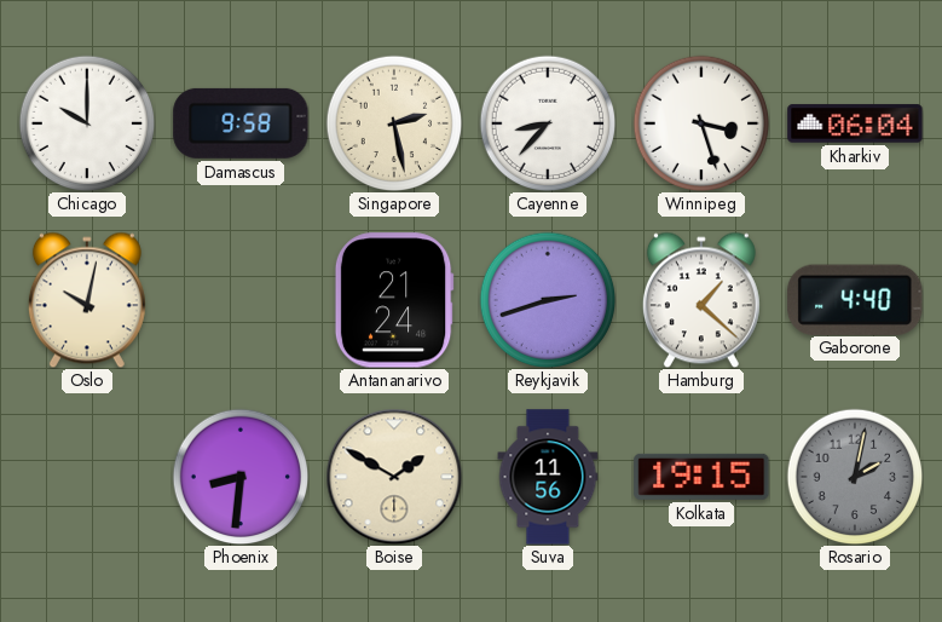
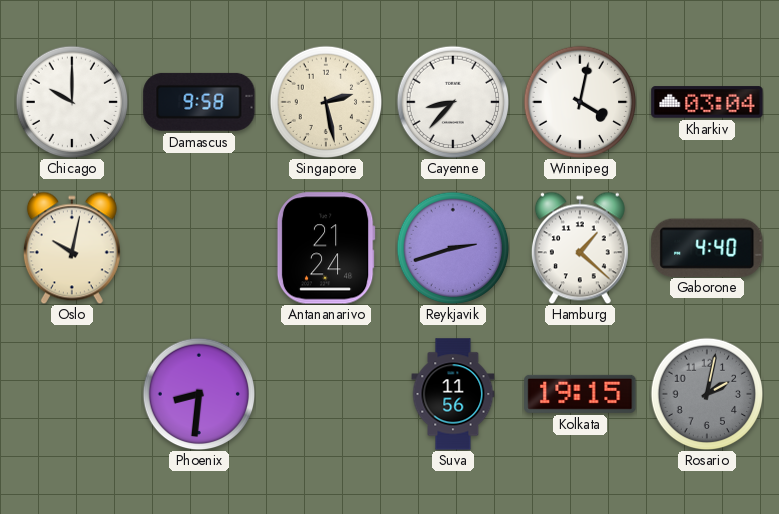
Winnipeg: 3:27 -> 4:02 (580, 102)
Kharkiv: 06:04 -> 03:04 (707, 102)
Boise: 1:50 -> none (394, 477)
